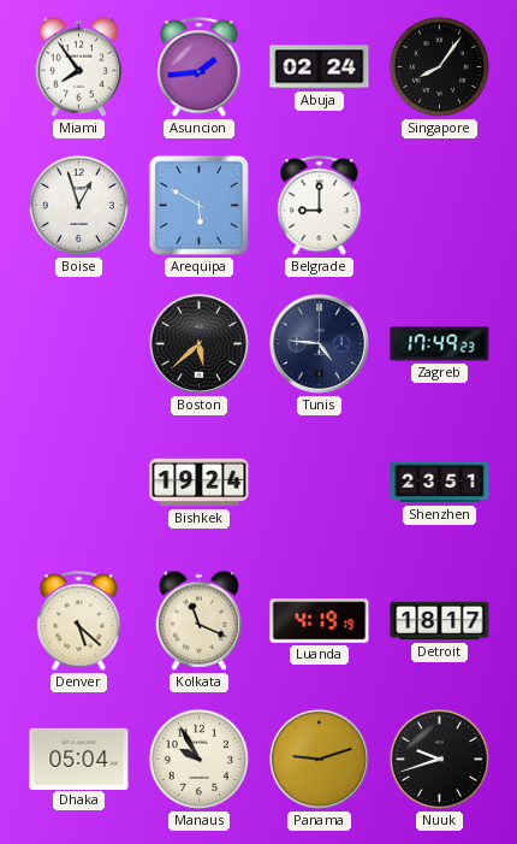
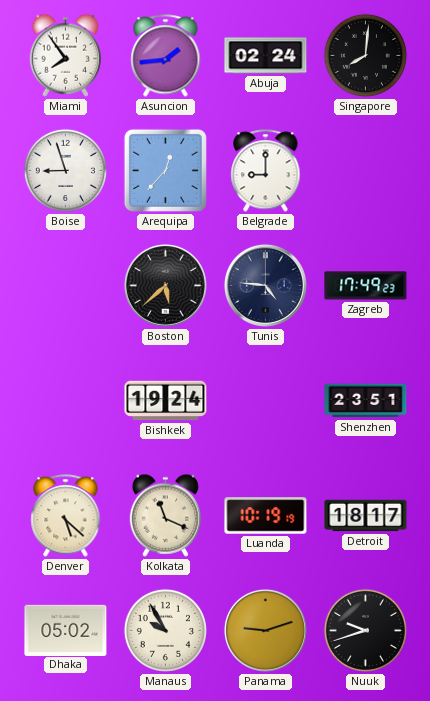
Singapore: 8:06 -> 8:01 (365, 55)
Boise: 12:57 -> 8:57 (65, 170)
Arequipa: 5:50 -> 12:37 (165, 170)
Luanda: 4:19 -> 10:19 (266, 516)
Dhaka: 05:04 -> 05:02 (66, 630)
